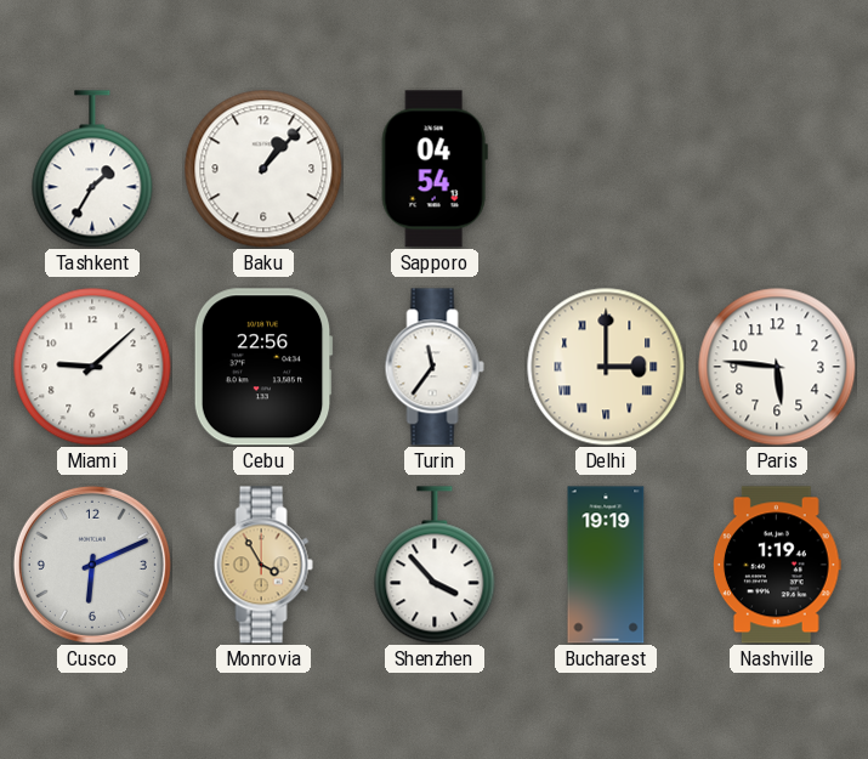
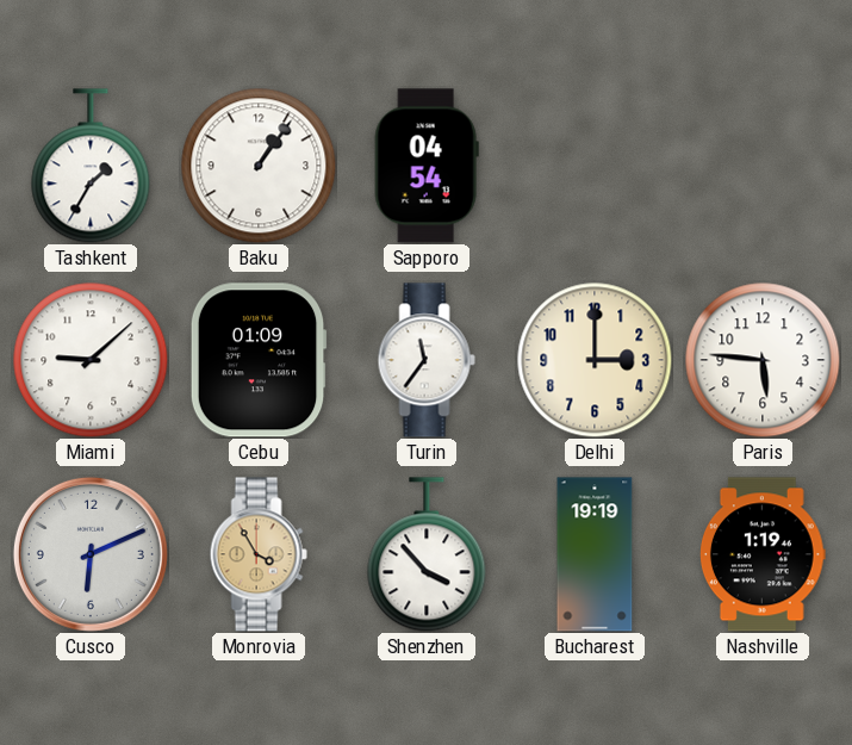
Baku: 1:07 -> 1:06 (259, 166)
Cebu: 22:56 -> 01:09 (259, 360)
Delhi numerals: Roman -> Arabic (595, 360)
